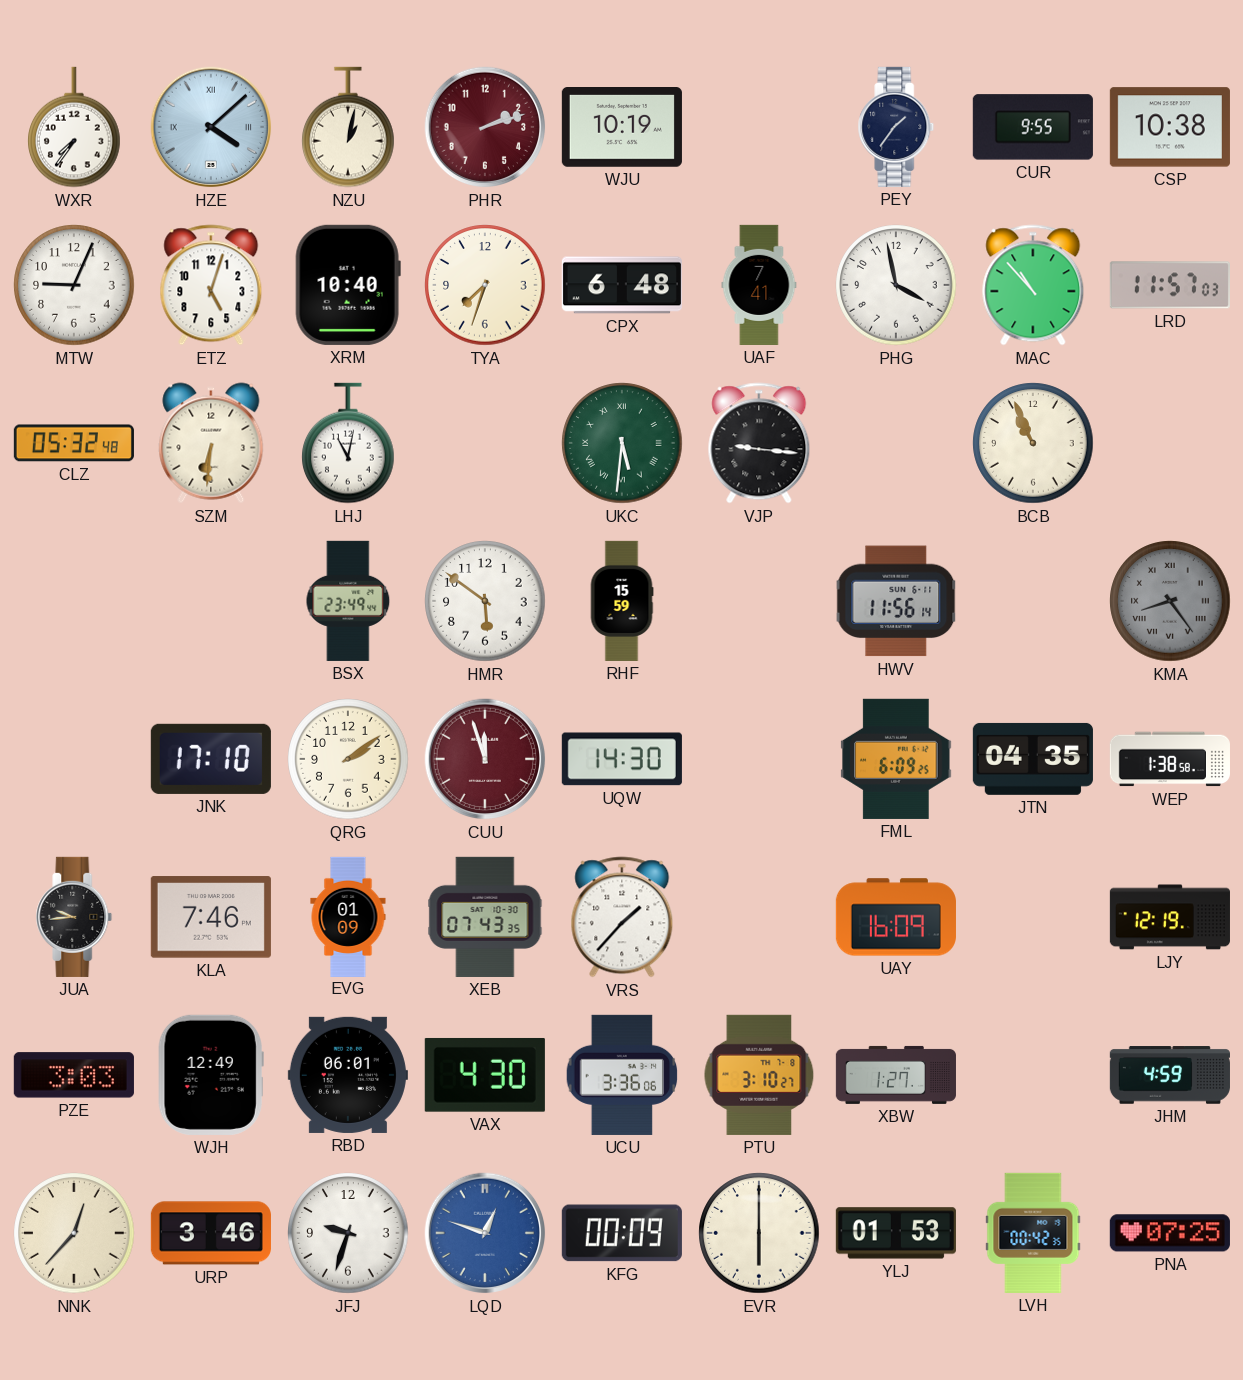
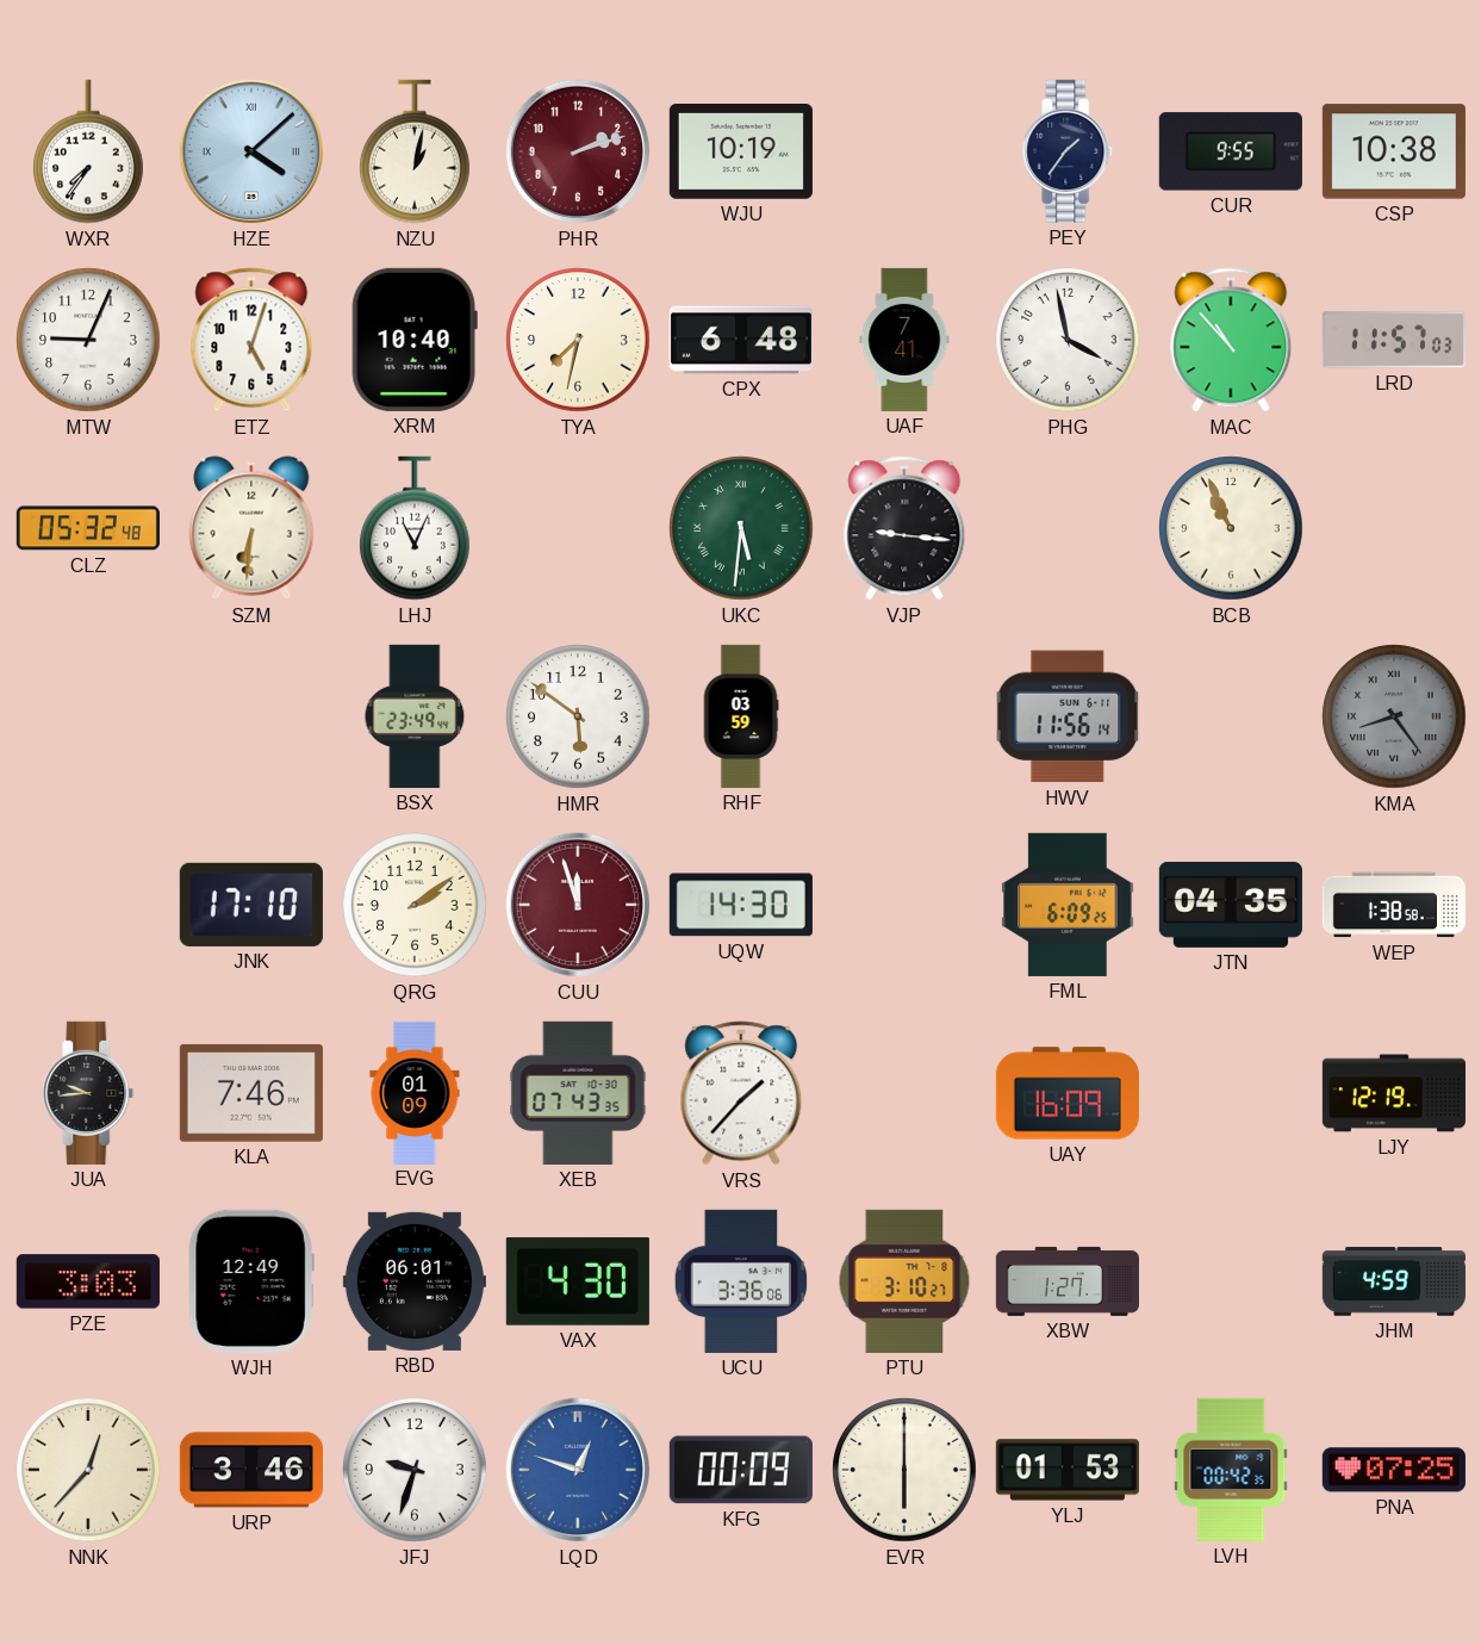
TYA: 7:33 -> 7:32 (578, 340)
LHJ: 11:02 -> 11:04 (415, 528)
RHF: 15:59 -> 03:59 (741, 716)
